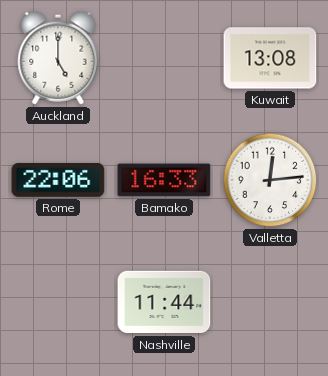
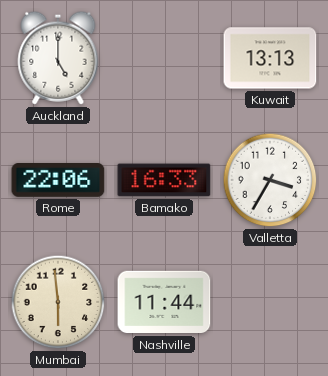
Kuwait: 13:08 -> 13:13 (270, 58)
Valletta: 12:14 -> 3:35 (270, 180)
Mumbai: none -> 5:59 (58, 302)
